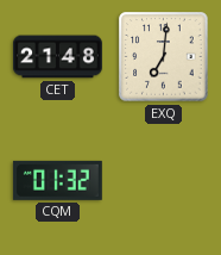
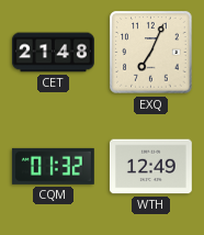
EXQ: 7:01 -> 7:04 (151, 53)
WTH: none -> 12:49 (150, 167)
